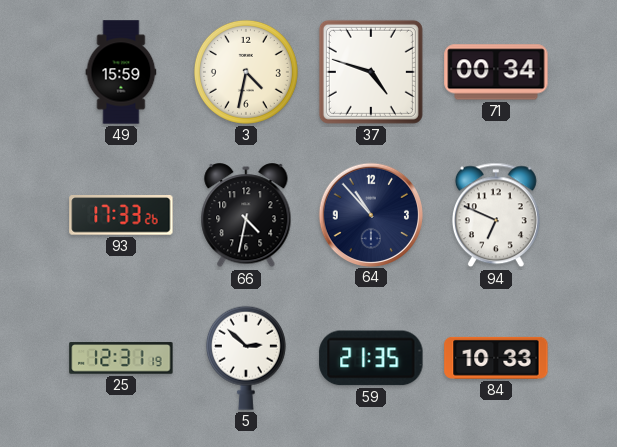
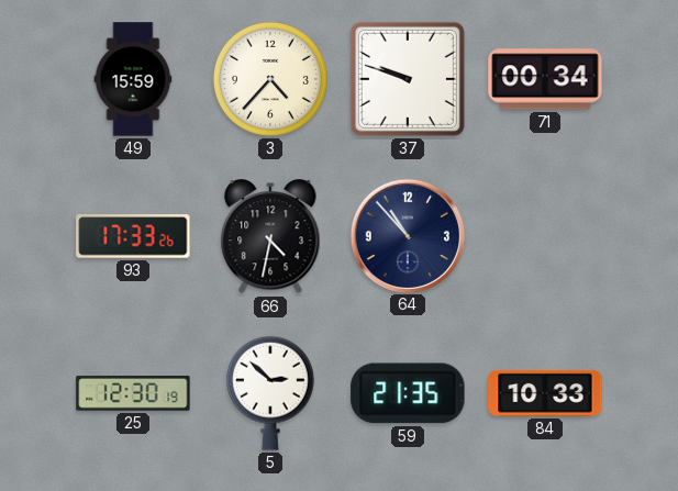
3: 4:32 -> 4:37 (270, 79)
37: 4:48 -> 9:48 (408, 79)
94: 6:49 -> none (496, 215)
25: 12:31 -> 12:30 (133, 393)
